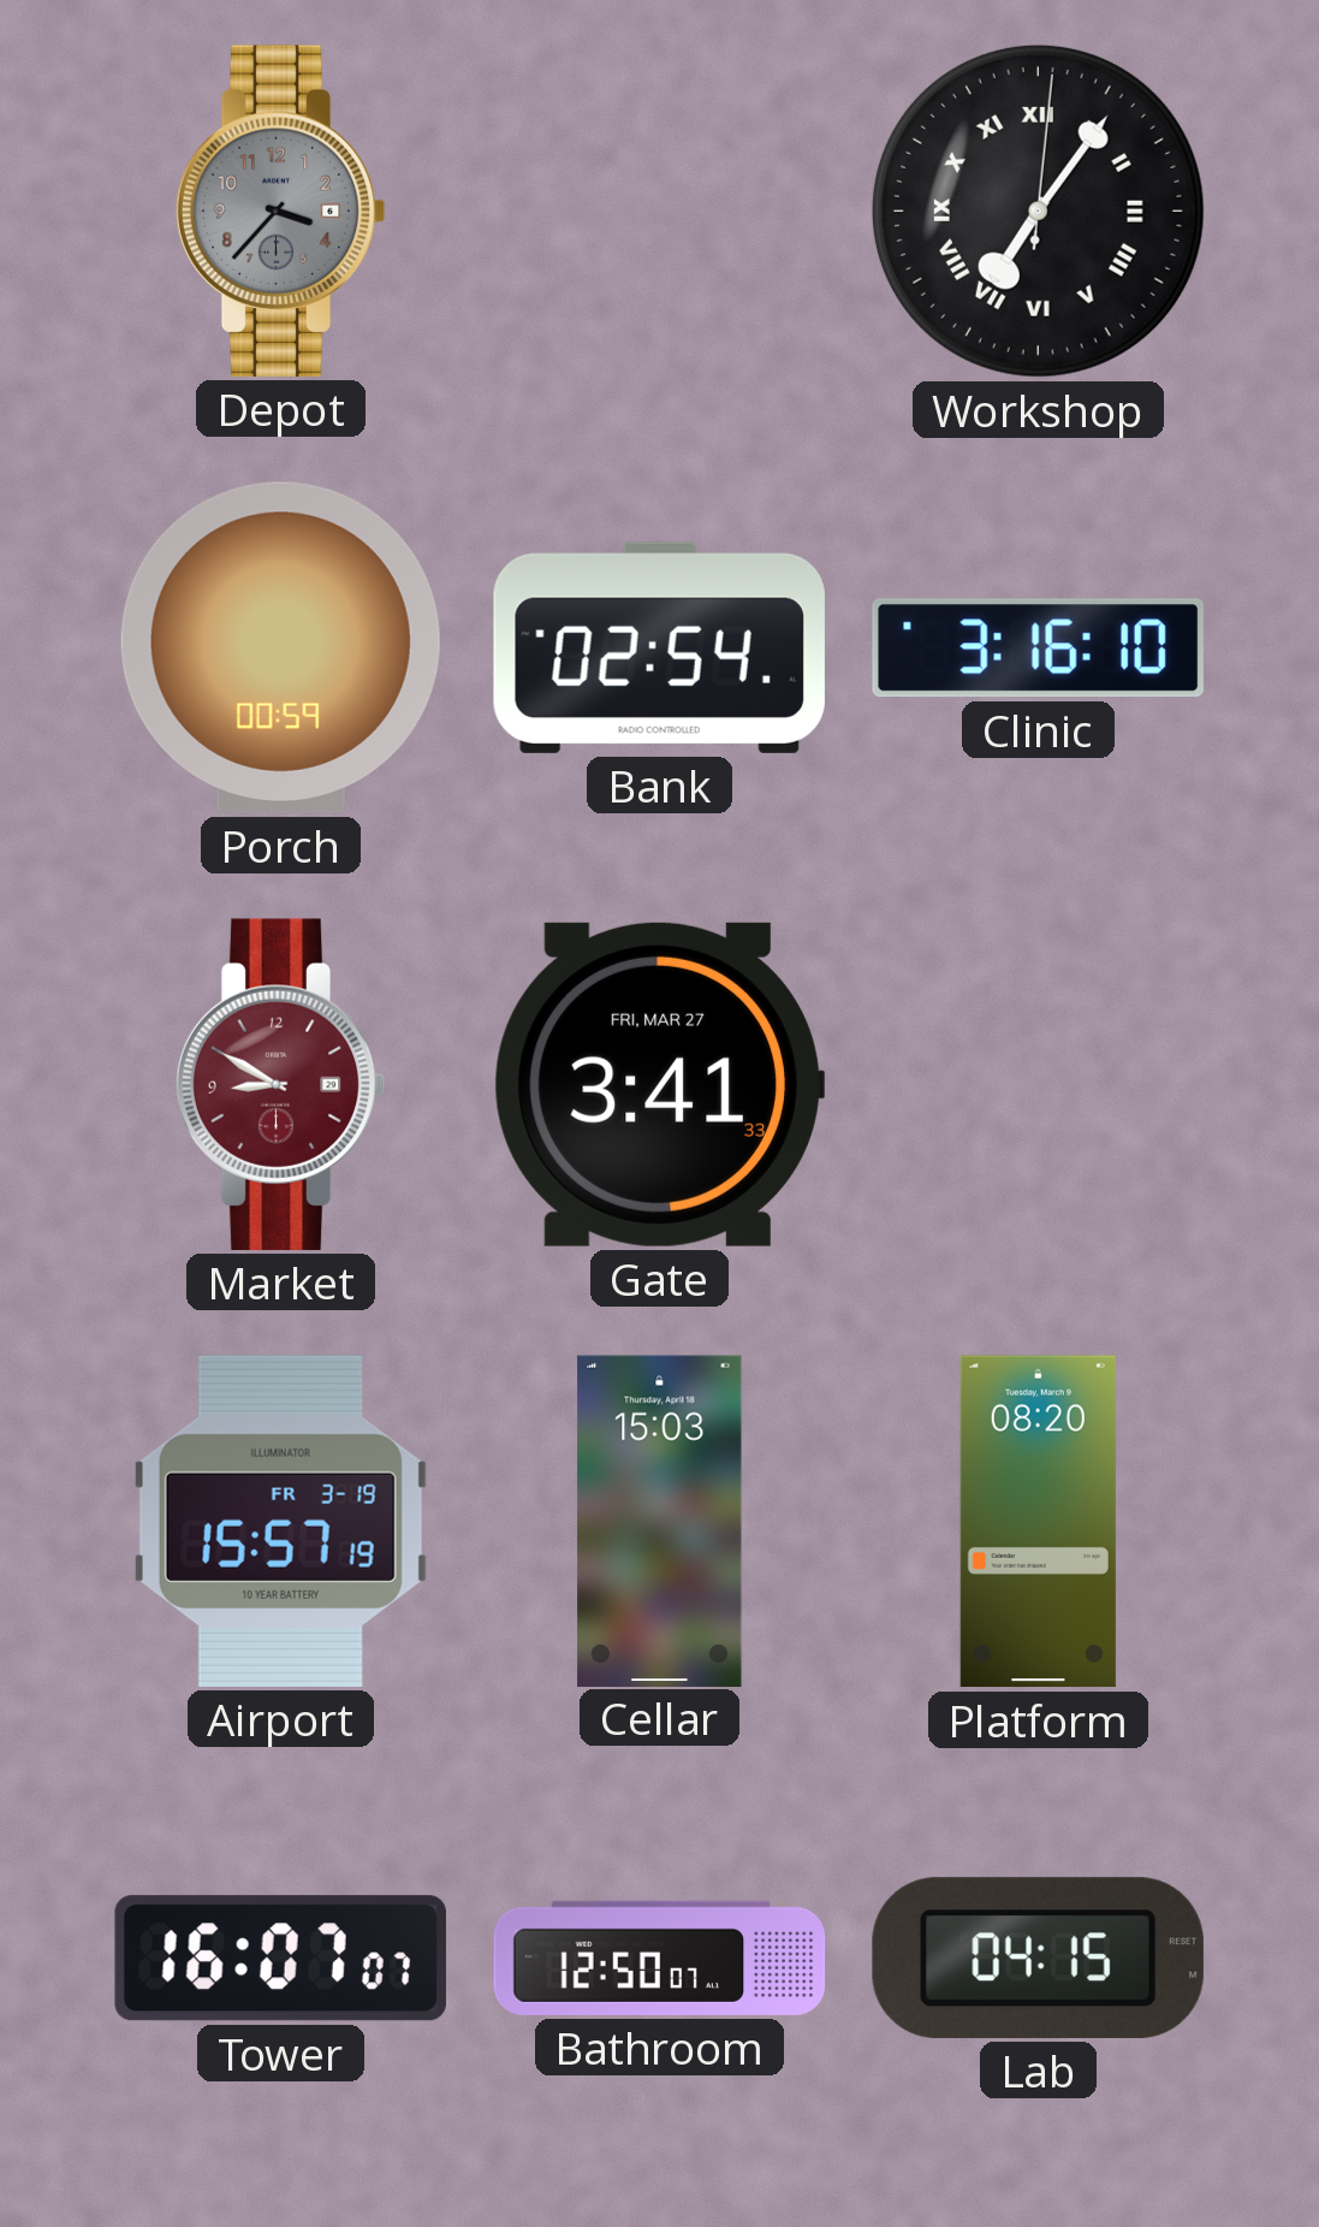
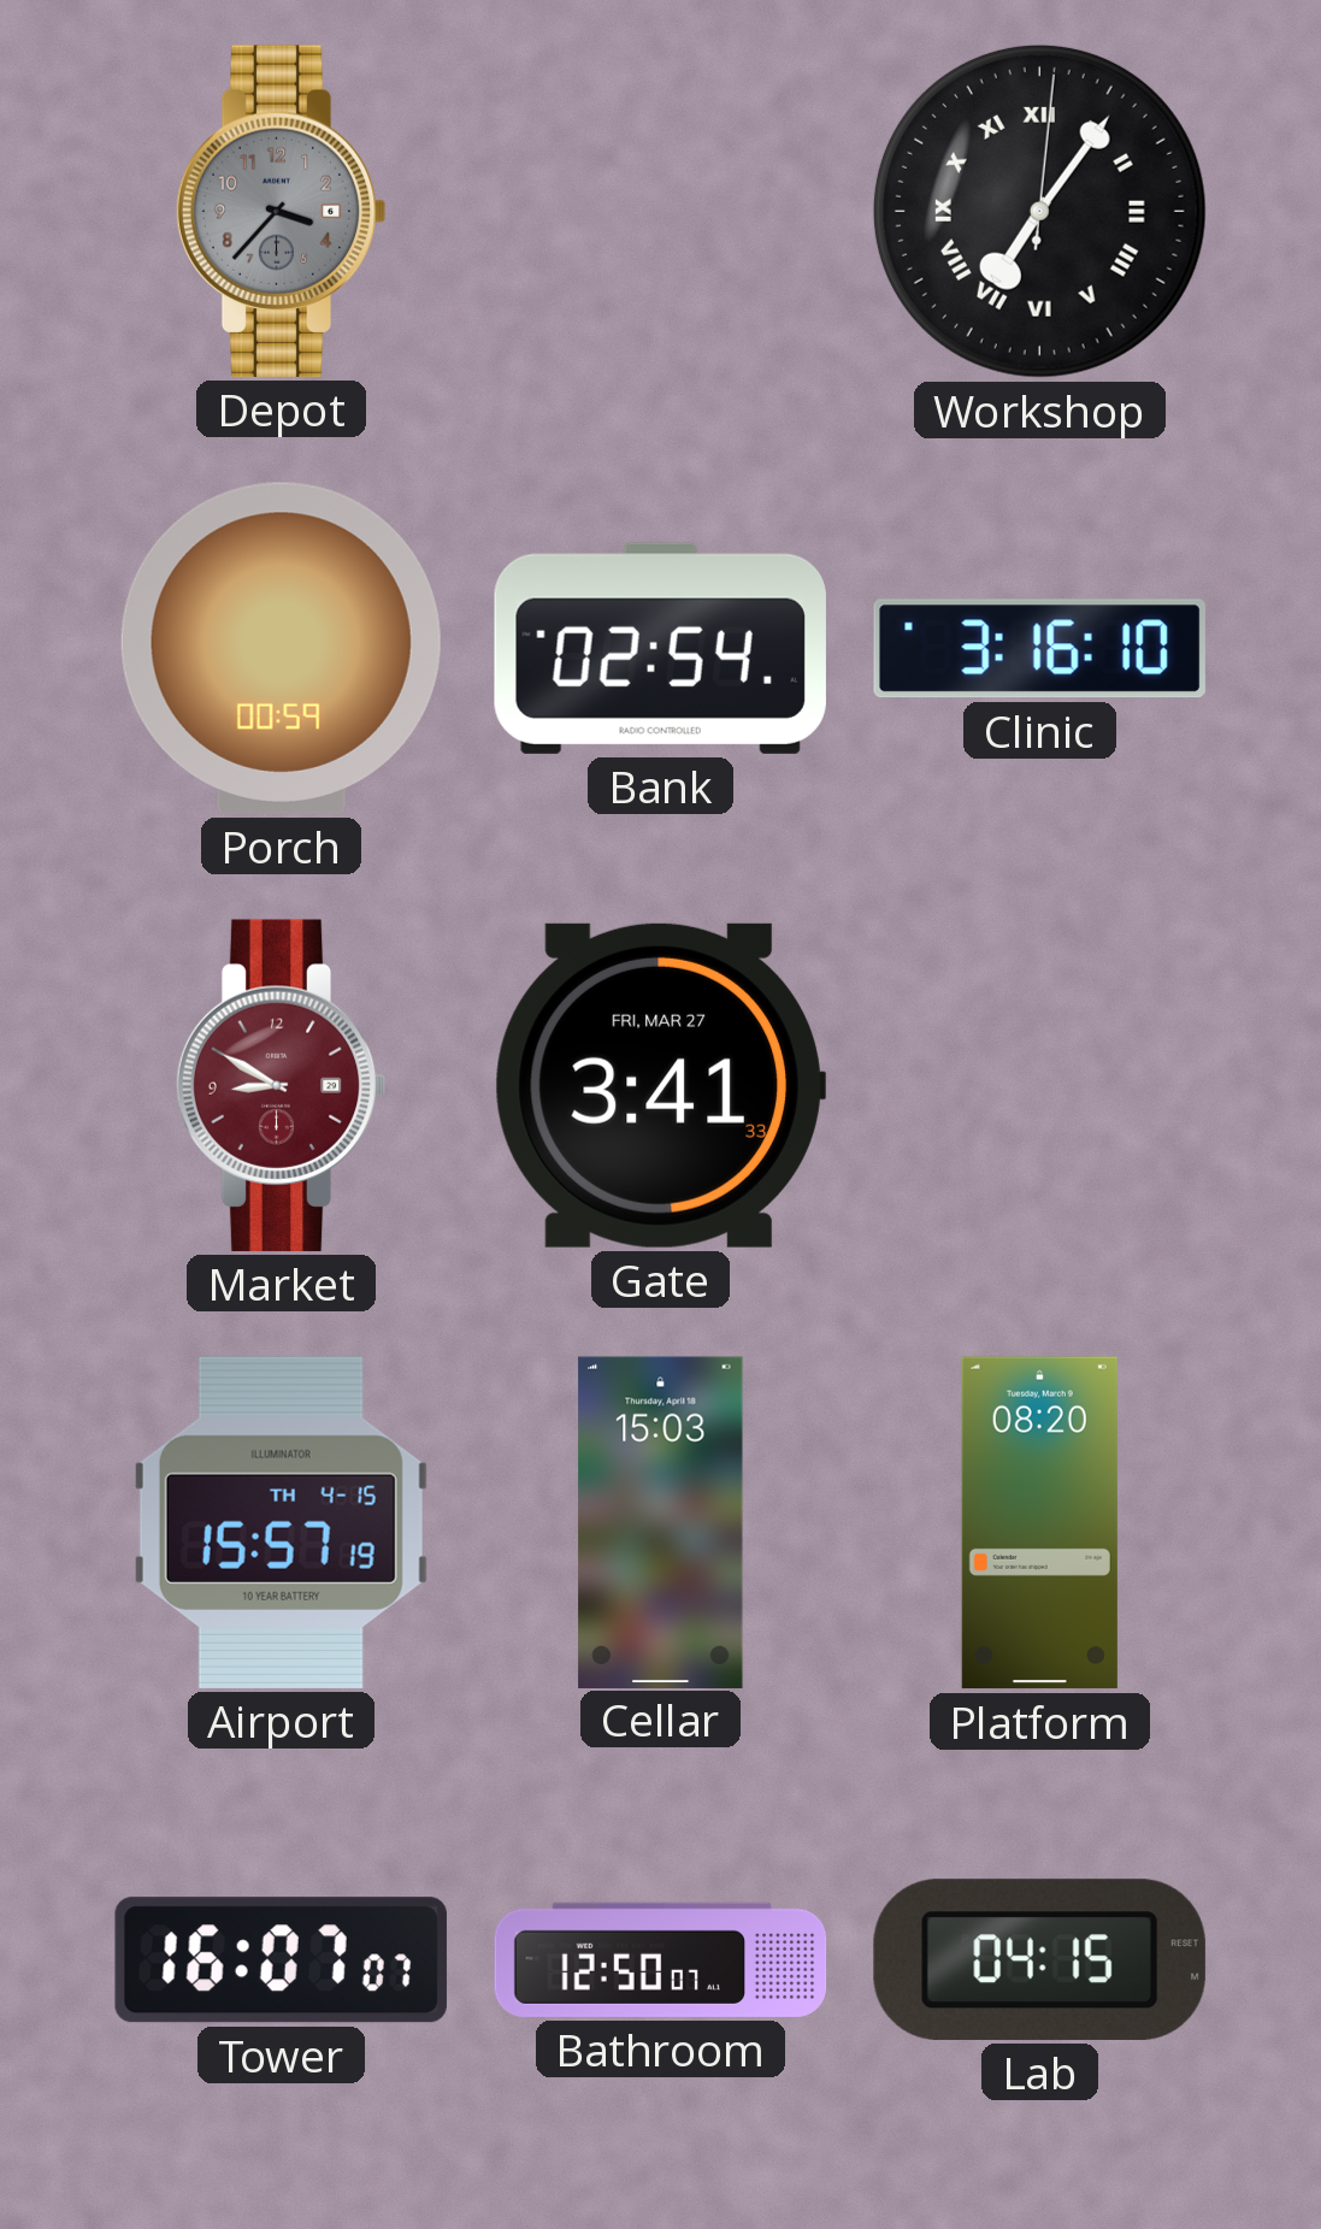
Airport date: FR 3-19 -> TH 4-15 (281, 1522)
